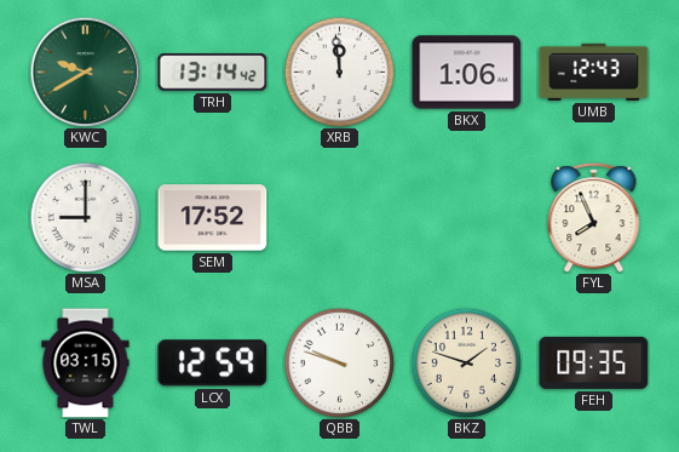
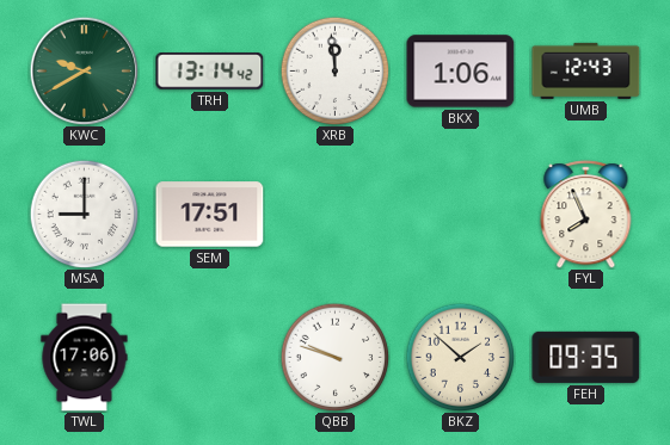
SEM: 17:52 -> 17:51 (210, 215)
TWL: 03:15 -> 17:06 (85, 358)
LCX: 12:59 -> none (213, 364)
BKZ: 1:48 -> 1:52 (460, 357)
